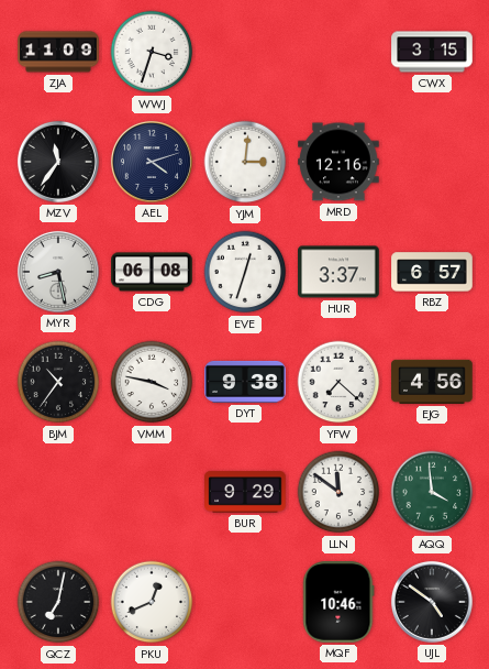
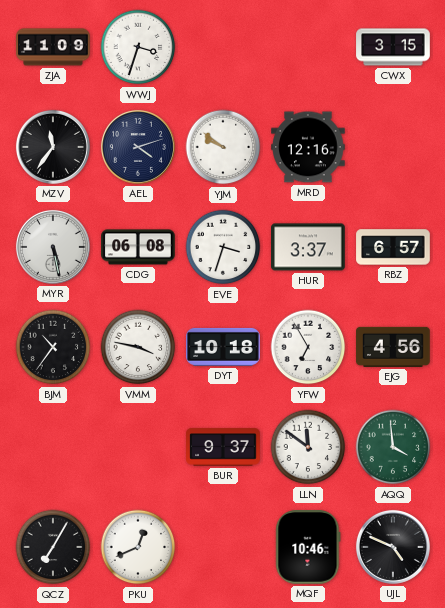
YJM: 3:01 -> 9:51 (223, 147)
MYR: 8:28 -> 5:28 (53, 247)
EVE: 12:33 -> 3:33 (223, 247)
DYT: 9:38 -> 10:18 (223, 347)
YFW: 7:22 -> 6:55 (308, 347)
BUR: 9:29 -> 9:37 (223, 447)
QCZ: 7:02 -> 7:05 (53, 547)
UJL: 4:51 -> 4:49 (393, 547)
